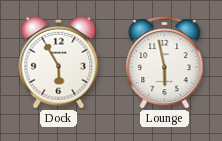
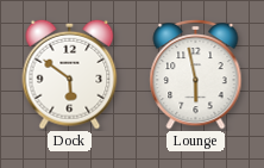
Dock: 5:55 -> 5:51 (70, 74)
